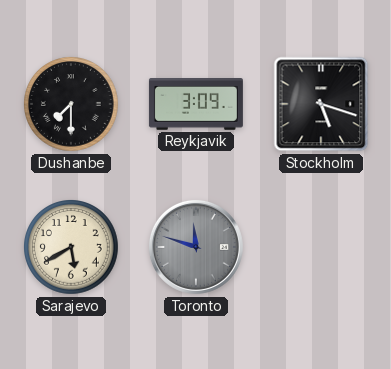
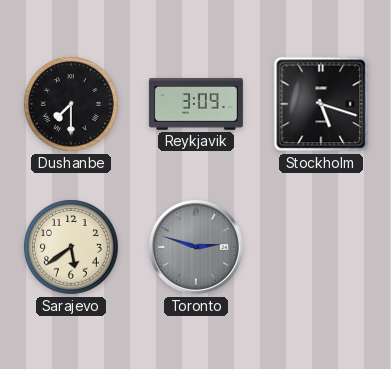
Sarajevo: 5:40 -> 5:39 (72, 248)
Toronto: 11:48 -> 2:48 (196, 247)
